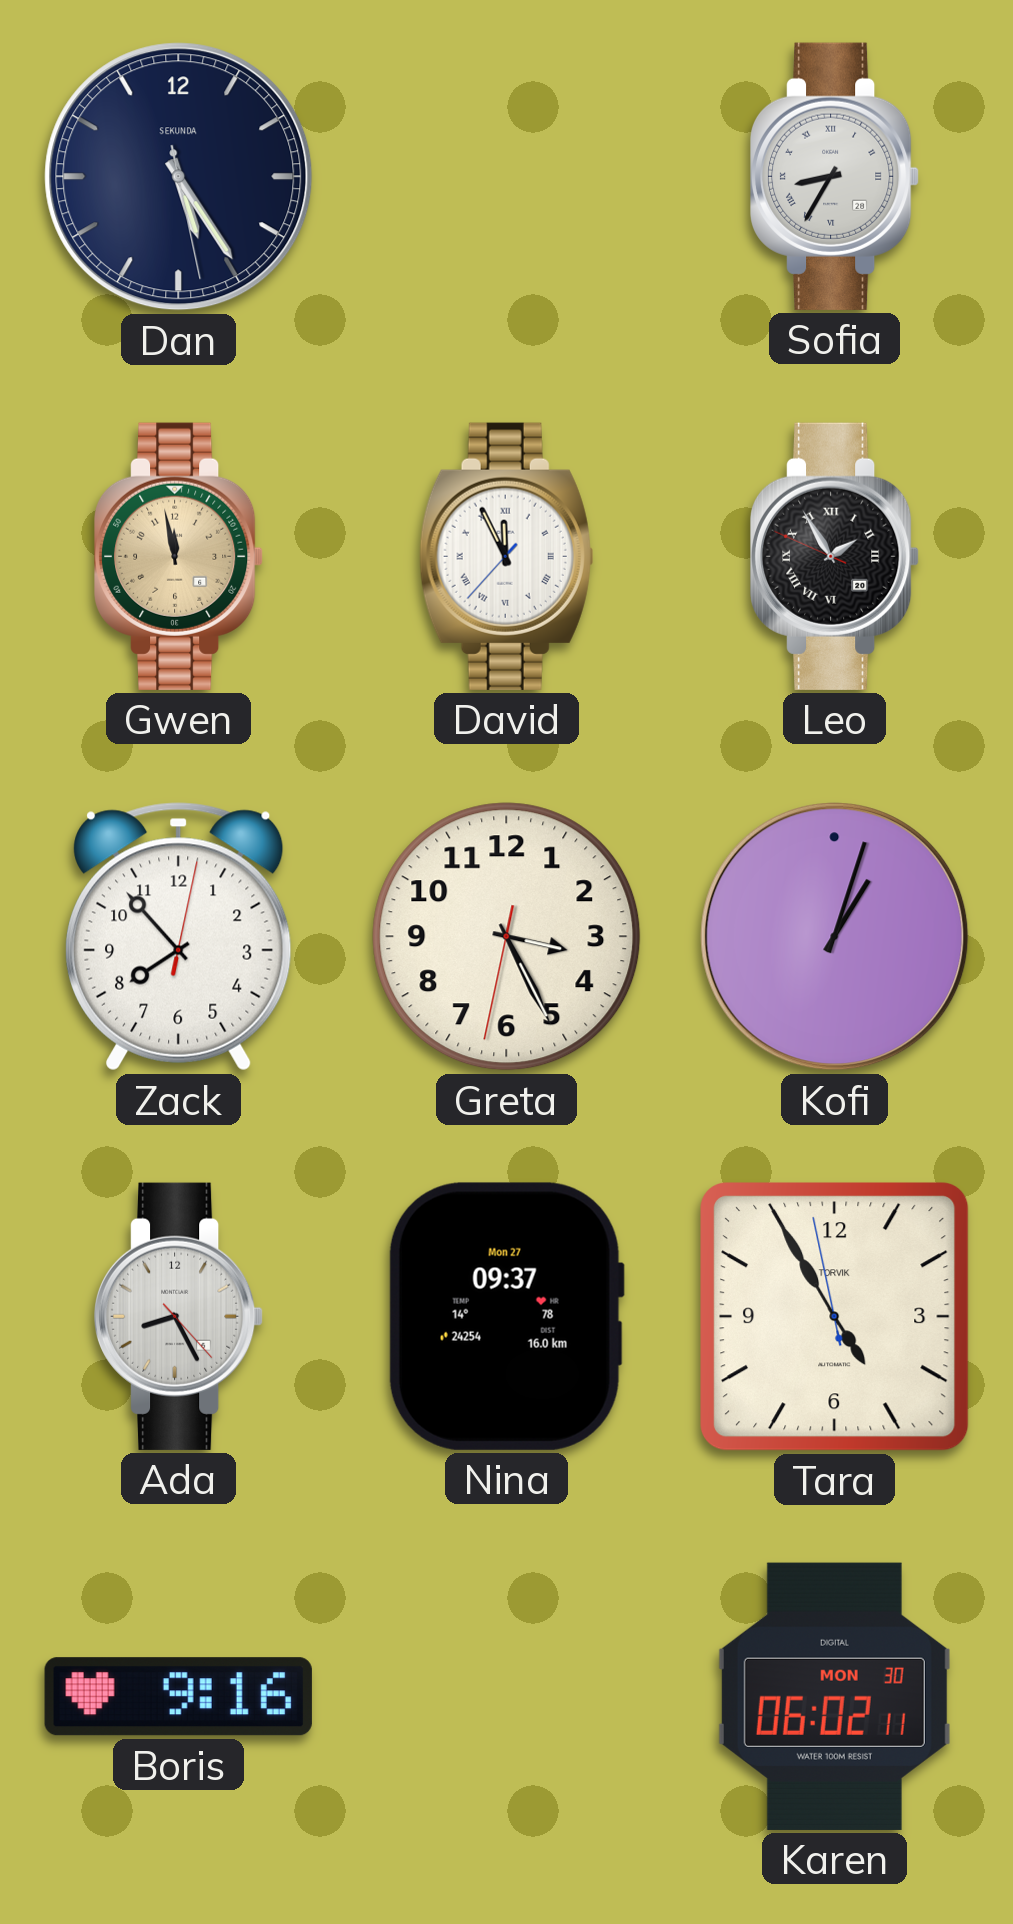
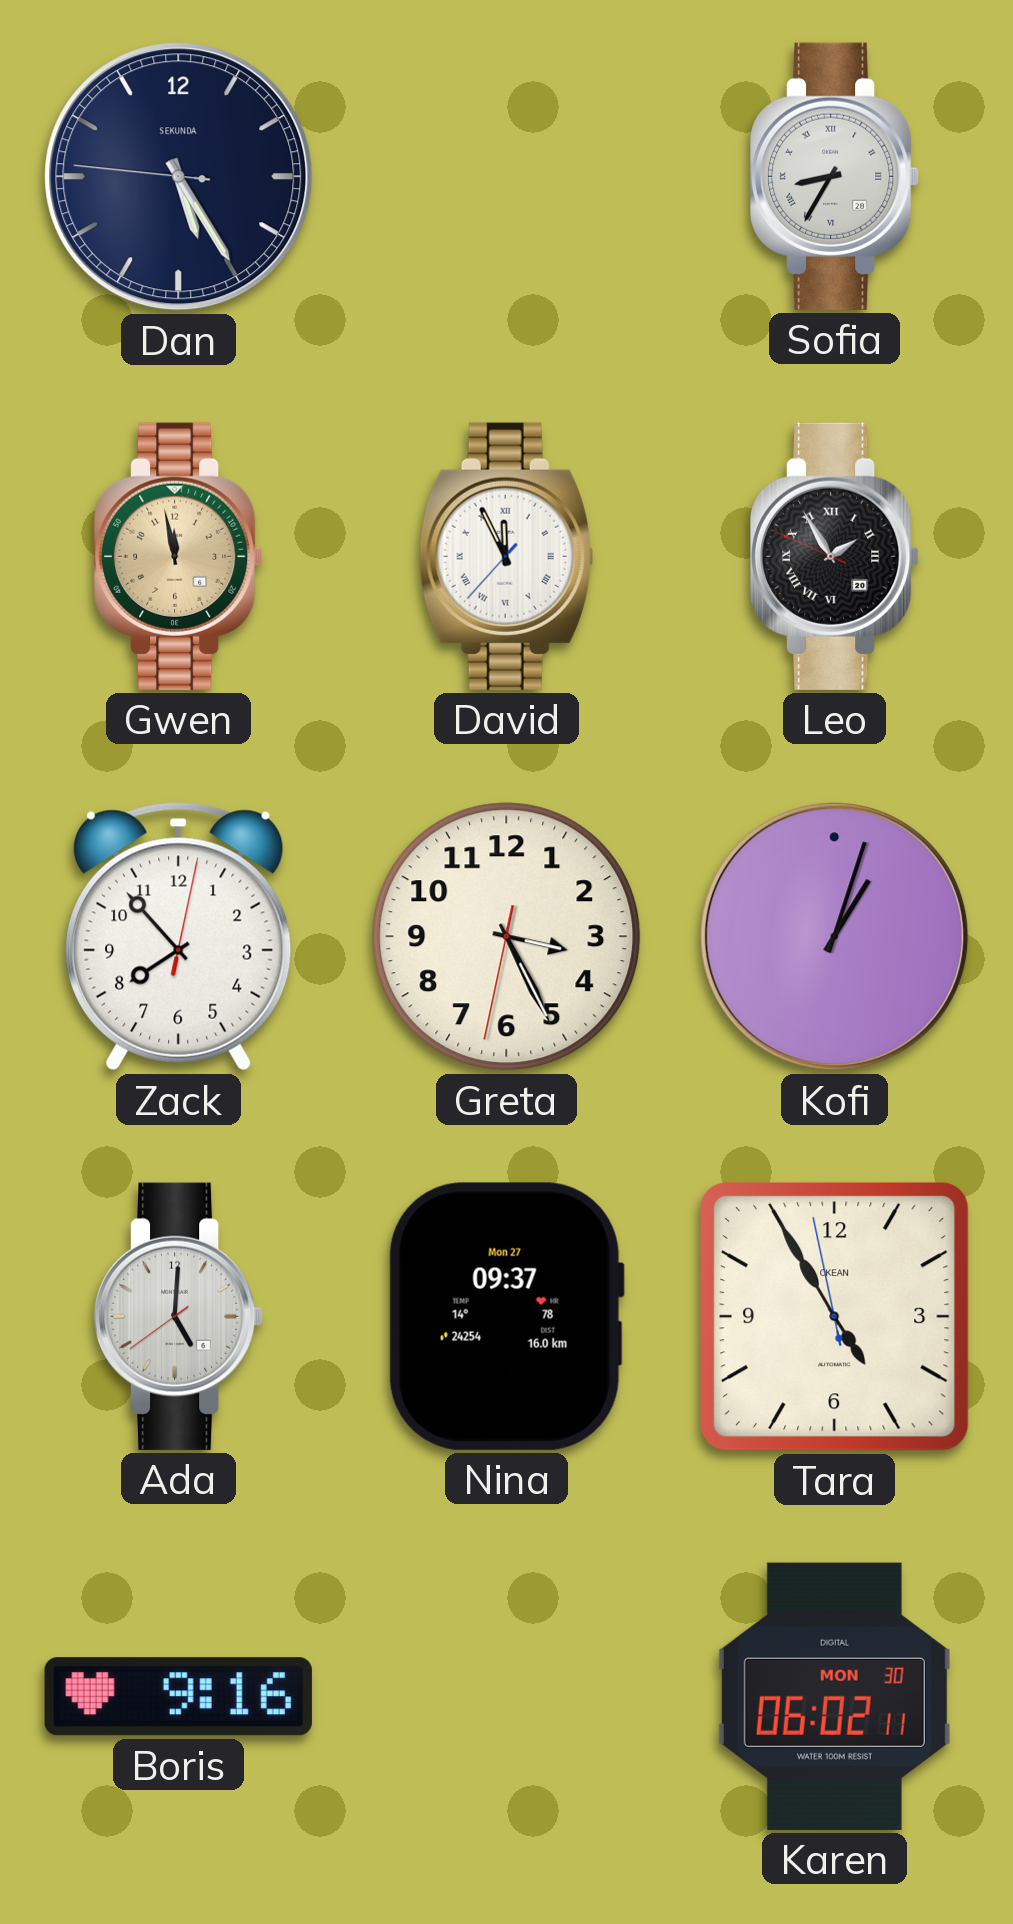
Dan: 5:24:28 -> 5:24:46 (179, 177)
Ada: 8:25 -> 5:00 (180, 1316)
Tara brand: TORVIK -> OKEAN (835, 1317)
